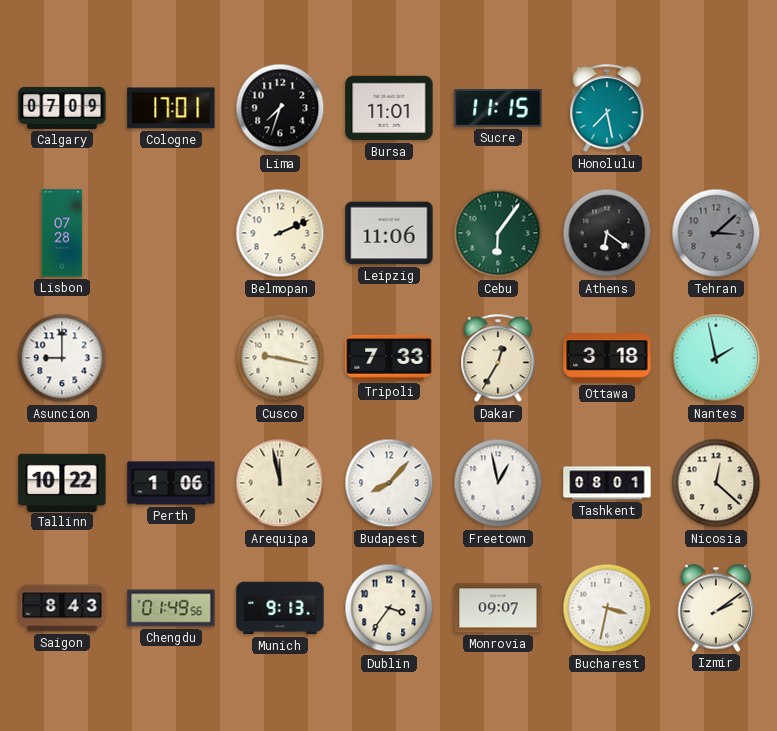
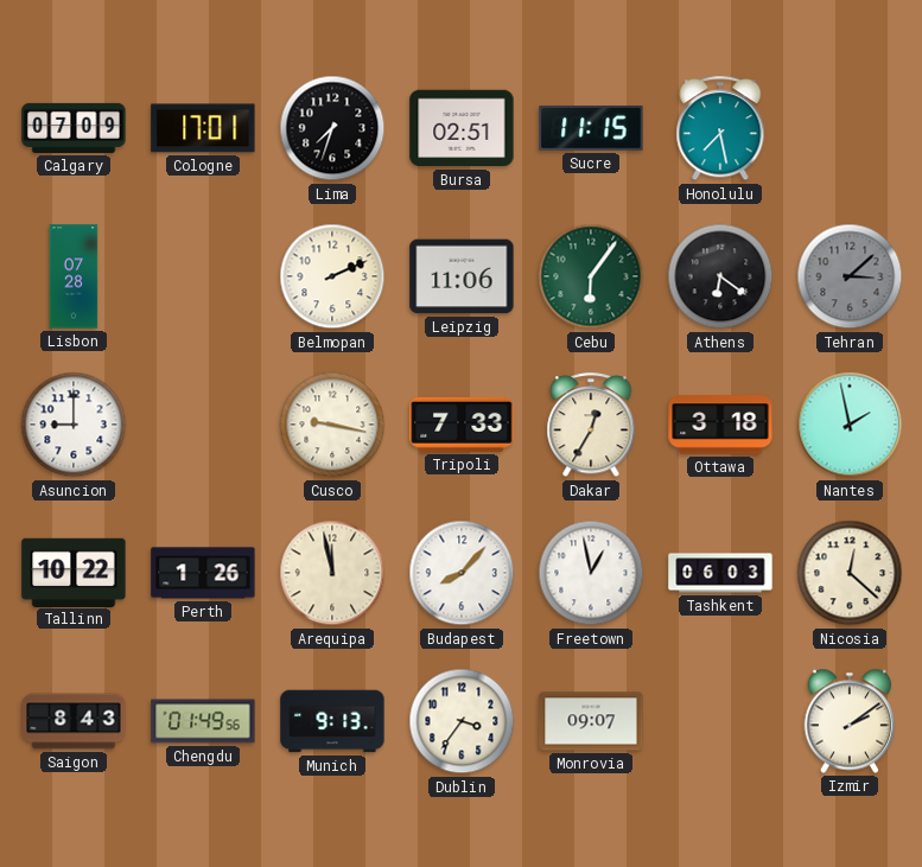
Bursa: 11:01 -> 02:51 (462, 128)
Perth: 1:06 -> 1:26 (203, 573)
Tashkent: 08:01 -> 06:03 (720, 573)
Bucharest: 3:32 -> none (607, 608)
